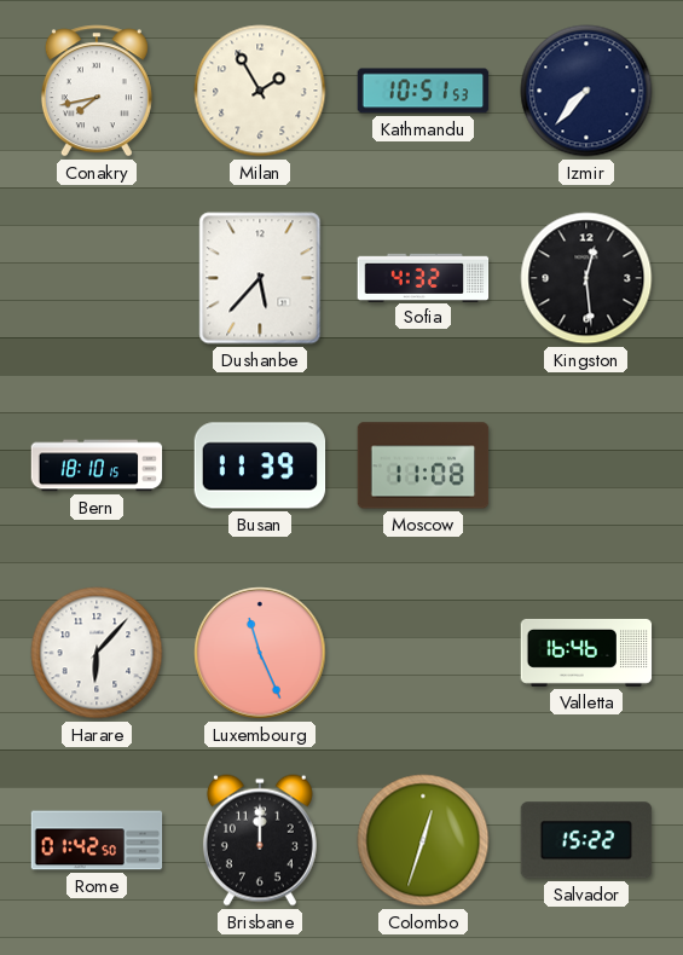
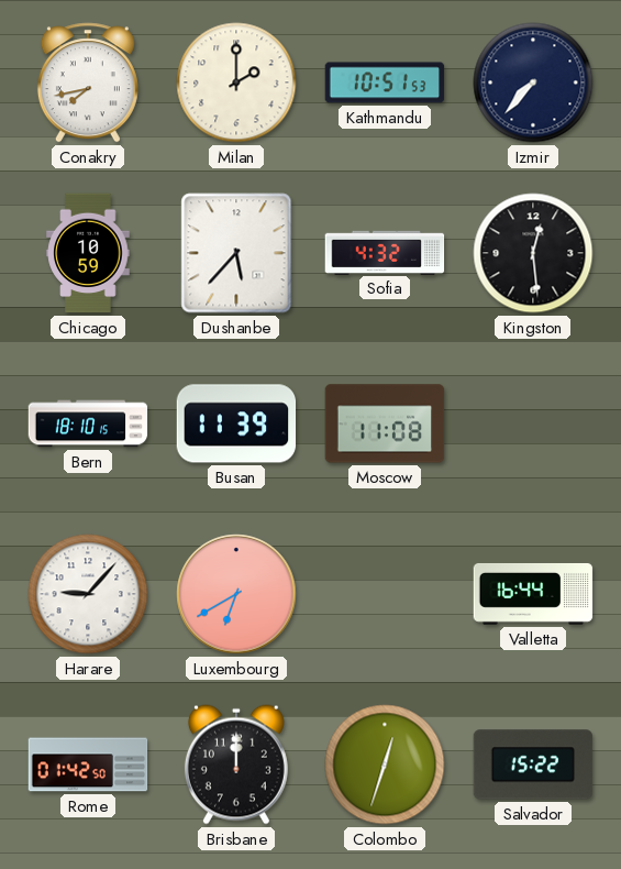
Milan: 1:55 -> 2:00 (236, 82)
Chicago: none -> 10:59 (88, 253)
Harare: 6:07 -> 9:07 (88, 594)
Luxembourg: 11:26 -> 6:40 (236, 594)
Valletta: 16:46 -> 16:44 (533, 594)
